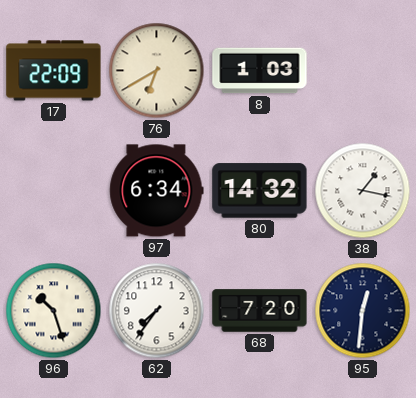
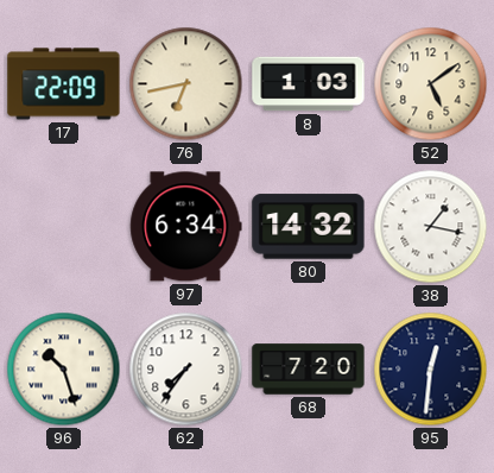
76: 6:40 -> 6:43 (186, 84)
52: none -> 5:09 (431, 84)
